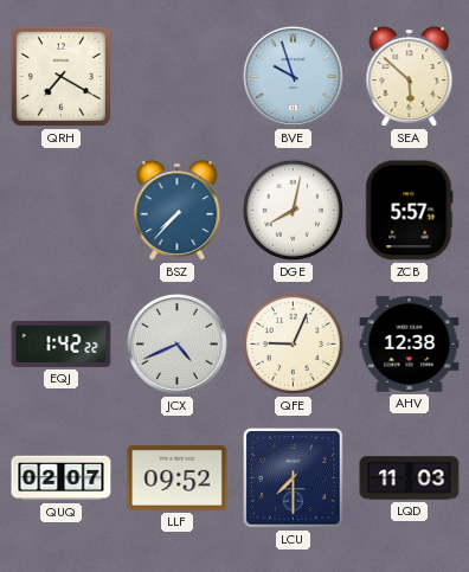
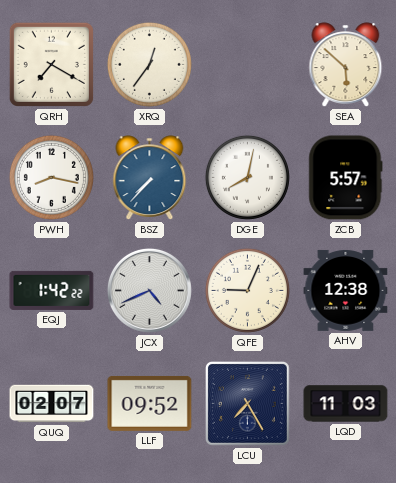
XRQ: none -> 12:36 (149, 64)
BVE: 9:57 -> none (293, 76)
PWH: none -> 8:17 (51, 177)
LCU: 7:30 -> 7:25 (248, 404)
